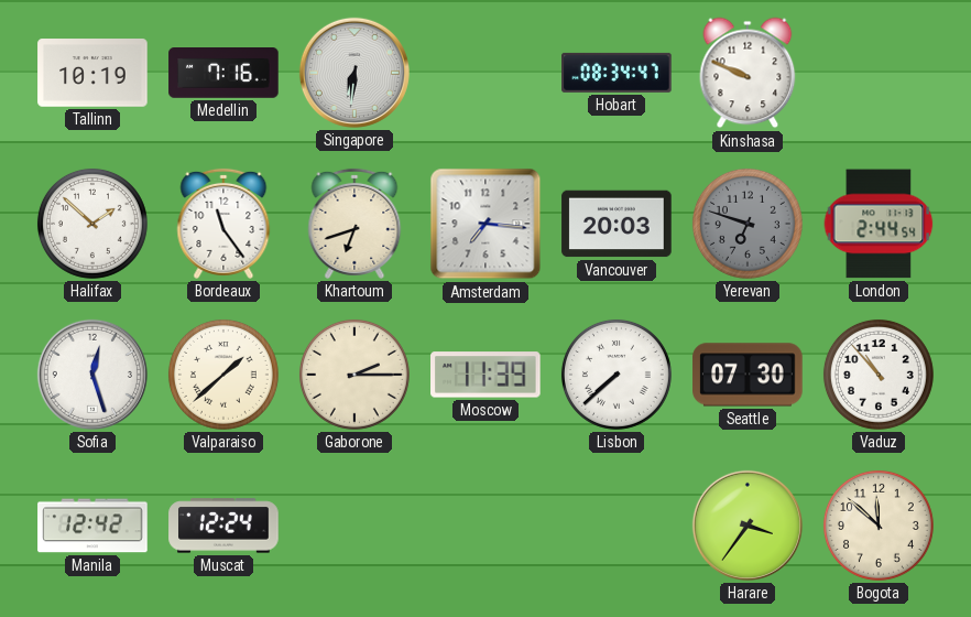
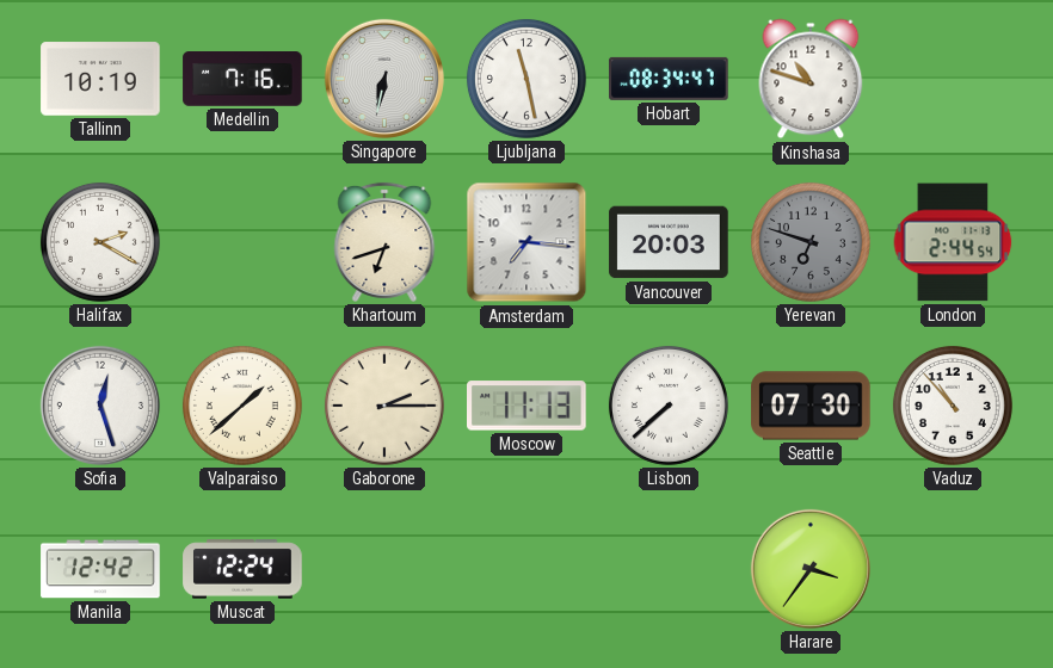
Singapore: 6:31 -> 6:32 (384, 79)
Ljubljana: none -> 11:28 (526, 79)
Kinshasa: 9:49 -> 10:48 (811, 79)
Halifax: 1:52 -> 2:20 (100, 242)
Bordeaux: 11:24 -> none (223, 224)
Moscow: 11:39 -> 11:13 (528, 406)
Bogota: 11:52 -> none (879, 526)
